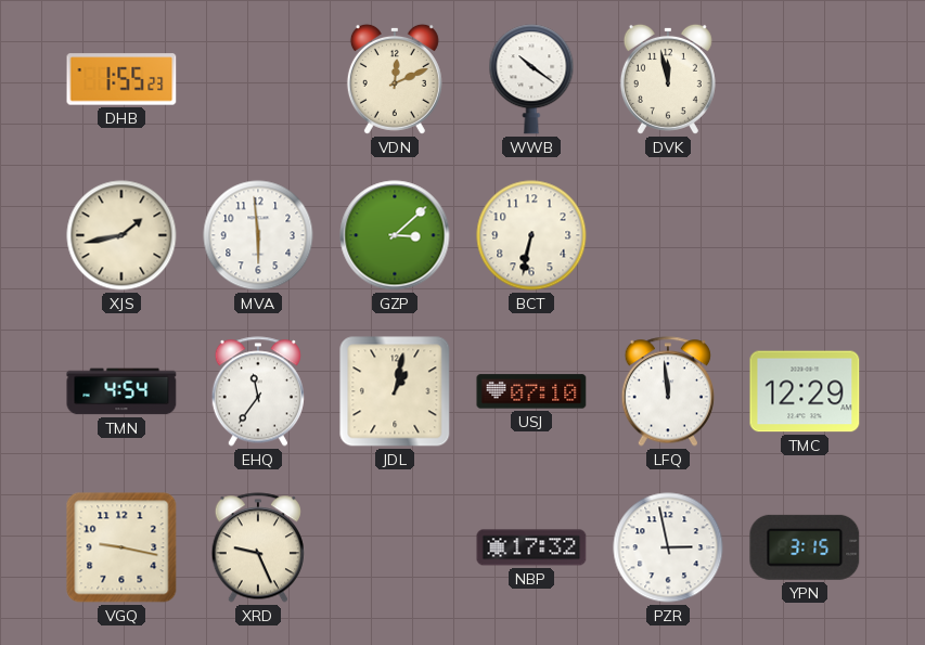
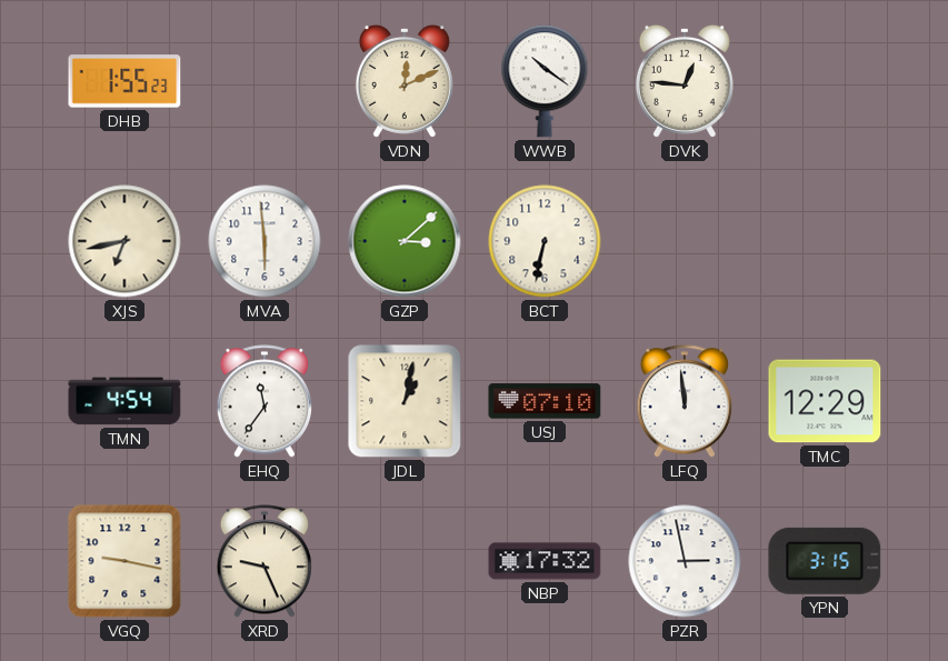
DVK: 11:58 -> 12:46 (685, 81)
XJS: 1:43 -> 6:43 (124, 241)
